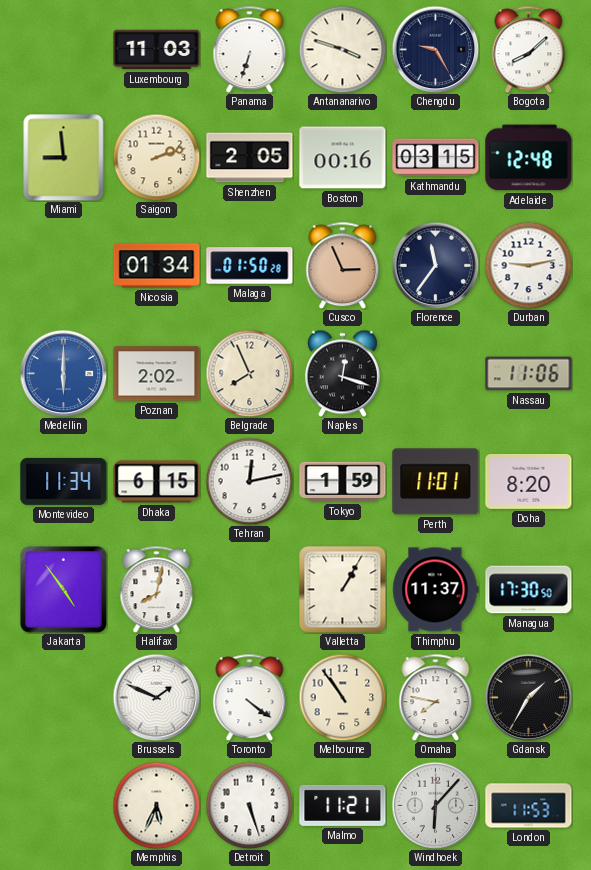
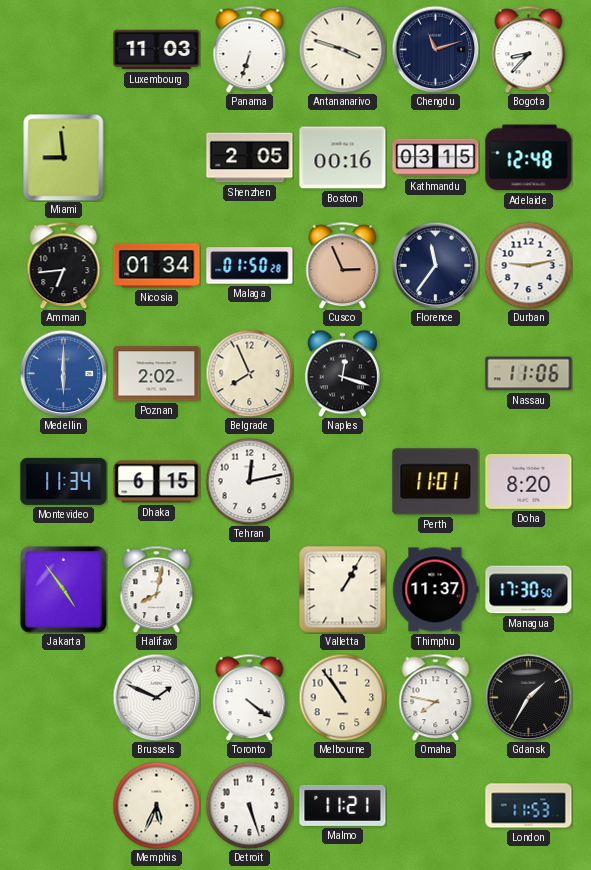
Chengdu: 9:25 -> 11:12 (435, 49)
Bogota: 8:08 -> 8:37 (529, 49)
Saigon: 2:12 -> none (156, 157)
Amman: none -> 6:44 (64, 265)
Tokyo: 1:59 -> none (343, 482)
Windhoek: 6:07 -> none (435, 805)
